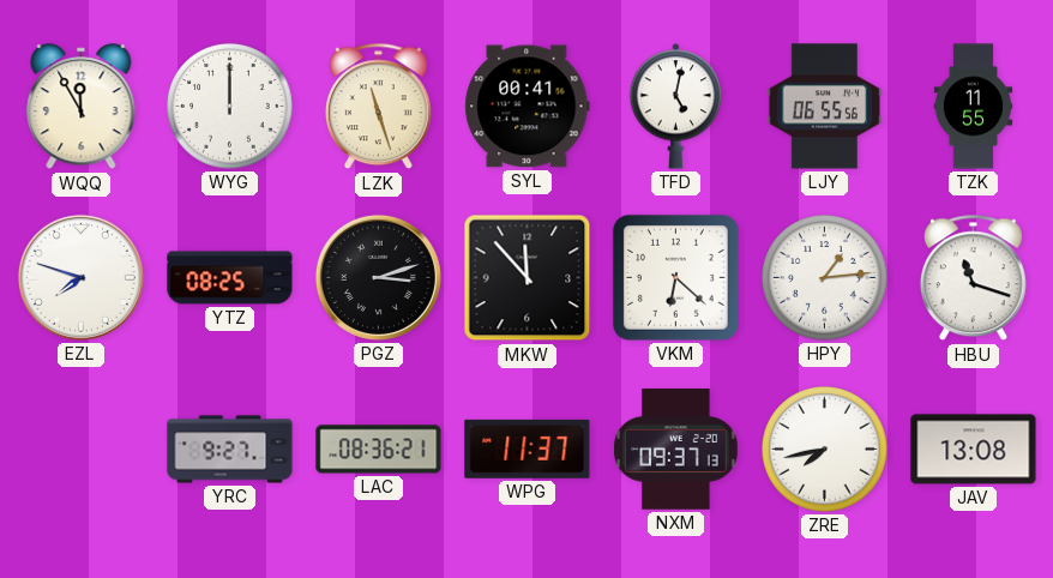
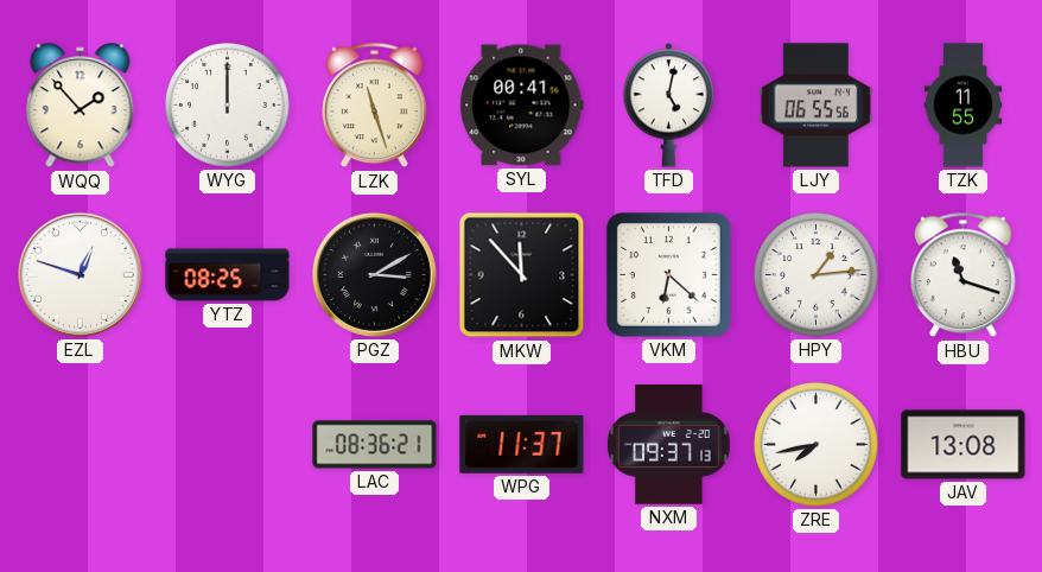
WQQ: 11:55 -> 1:53 (81, 106)
EZL: 7:48 -> 12:48 (80, 274)
PGZ: 3:12 -> 3:10 (374, 274)
YRC: 9:27 -> none (230, 450)
